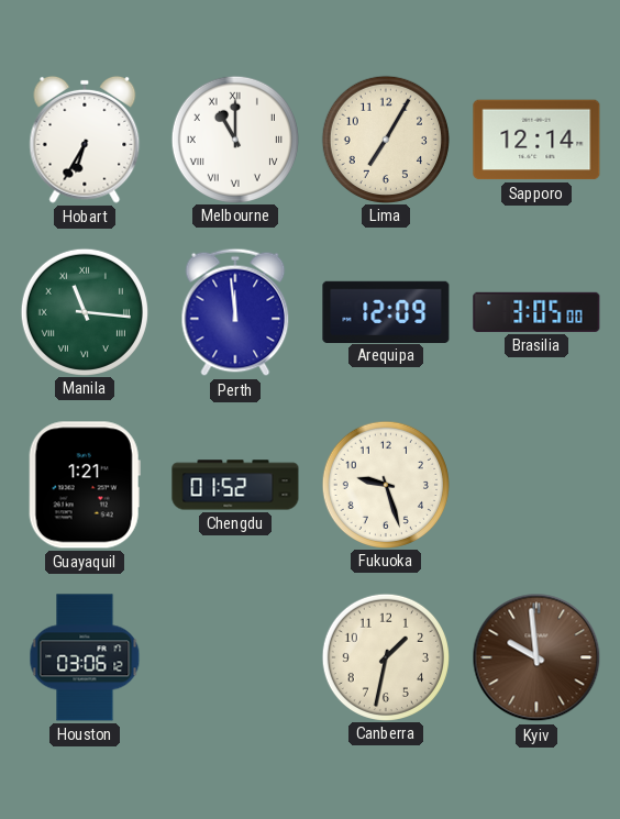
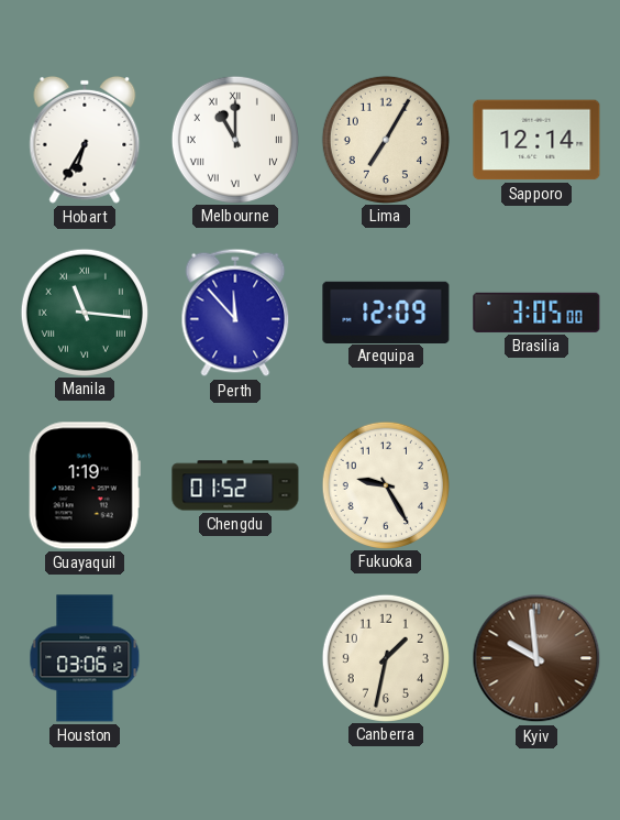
Perth: 11:59 -> 11:53 (235, 313)
Guayaquil: 1:21 -> 1:19 (85, 485)
Fukuoka: 9:27 -> 9:25 (385, 484)
